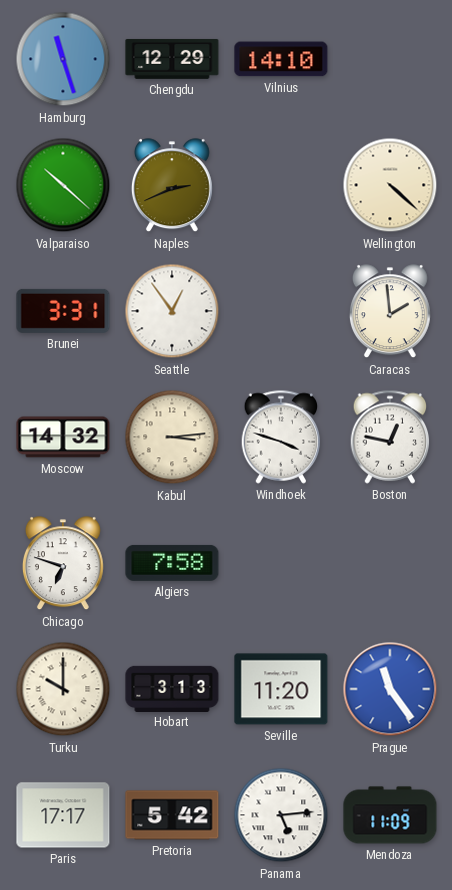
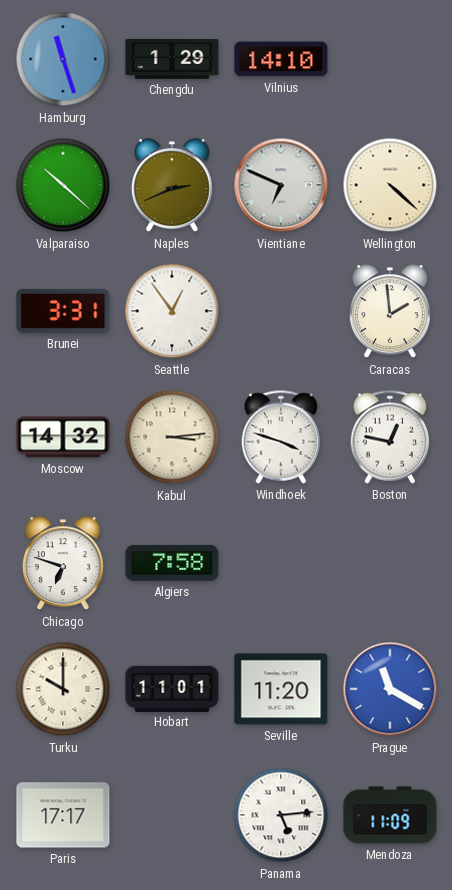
Chengdu: 12:29 -> 1:29 (172, 59)
Vientiane: none -> 6:49 (281, 185)
Hobart: 3:13 -> 11:01 (172, 688)
Prague: 11:24 -> 11:20 (390, 689)
Pretoria: 5:42 -> none (172, 815)
